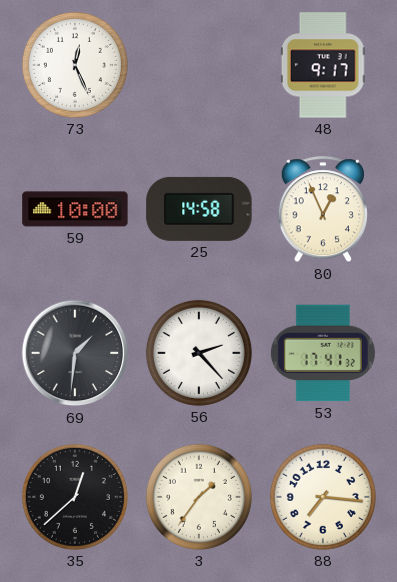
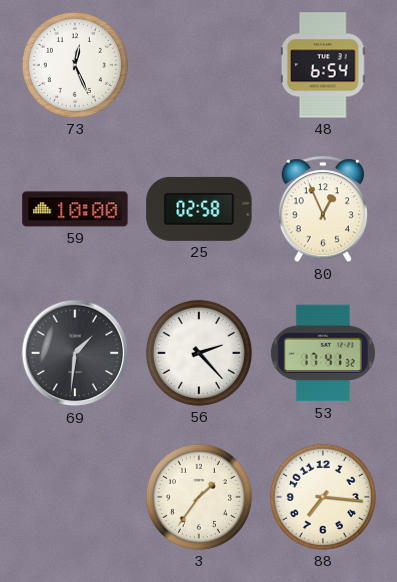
48: 9:17 -> 6:54 (323, 65)
25: 14:58 -> 02:58 (199, 209)
35: 12:38 -> none (75, 497)
